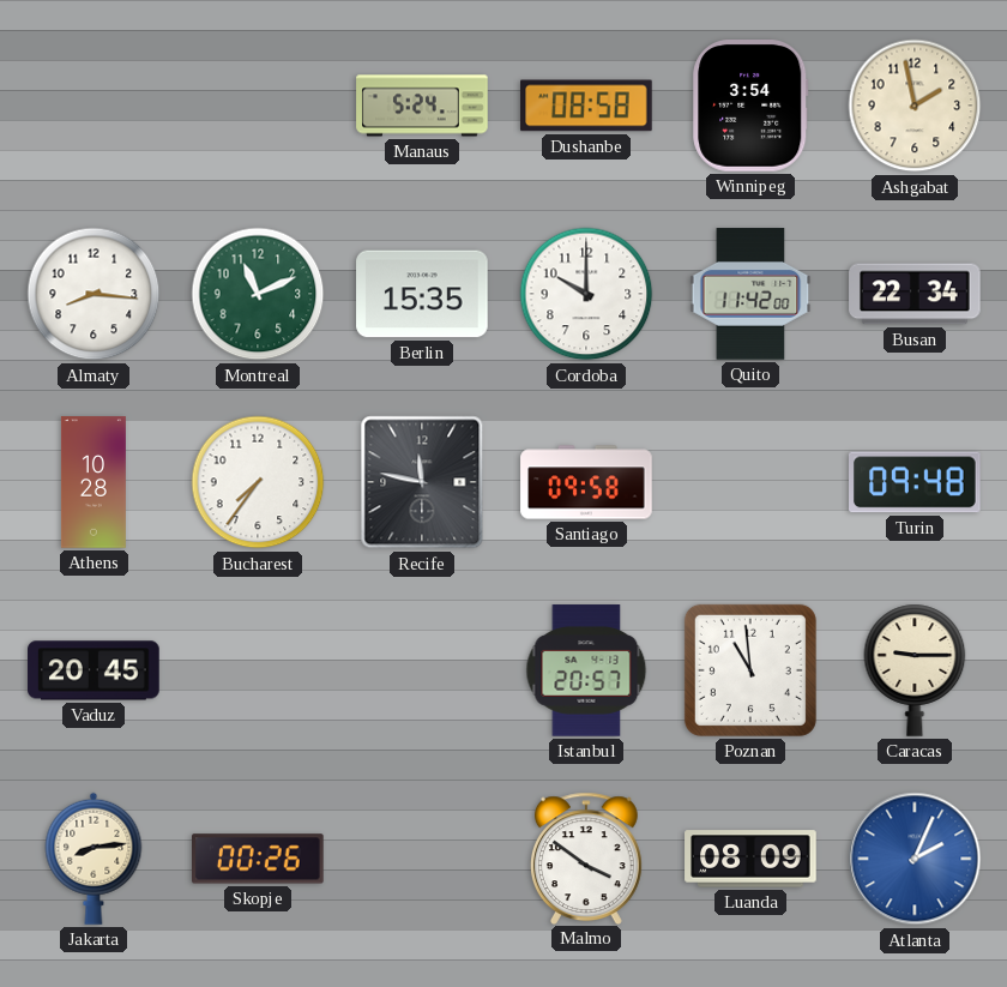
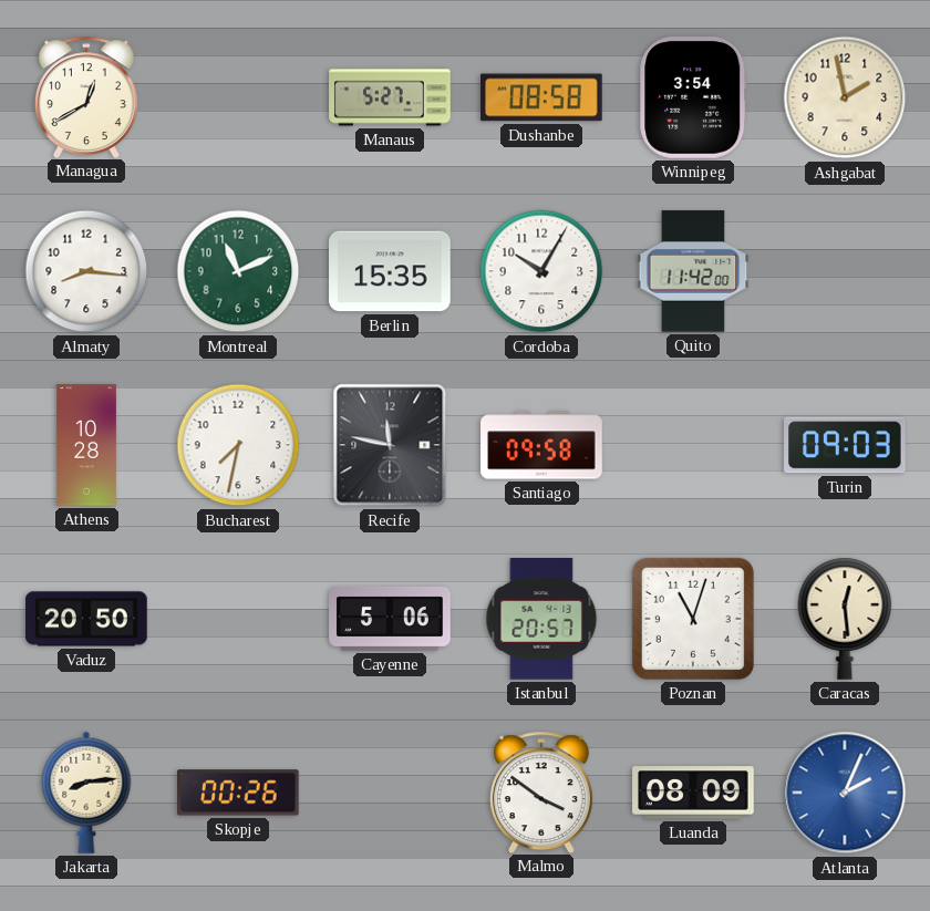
Managua: none -> 12:40 (86, 96)
Manaus: 5:24 -> 5:27 (390, 97)
Cordoba: 10:00 -> 10:05 (541, 271)
Busan: 22:34 -> none (915, 294)
Bucharest: 7:36 -> 7:32 (238, 445)
Turin: 09:48 -> 09:03 (845, 445)
Vaduz: 20:45 -> 20:50 (86, 619)
Cayenne: none -> 5:06 (390, 619)
Poznan: 10:59 -> 11:03 (693, 619)
Caracas: 9:15 -> 12:29 (845, 619)
